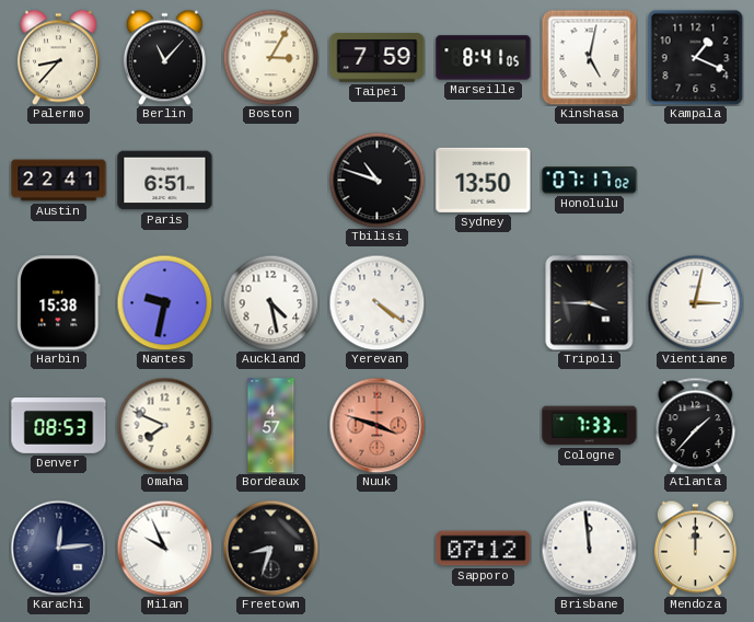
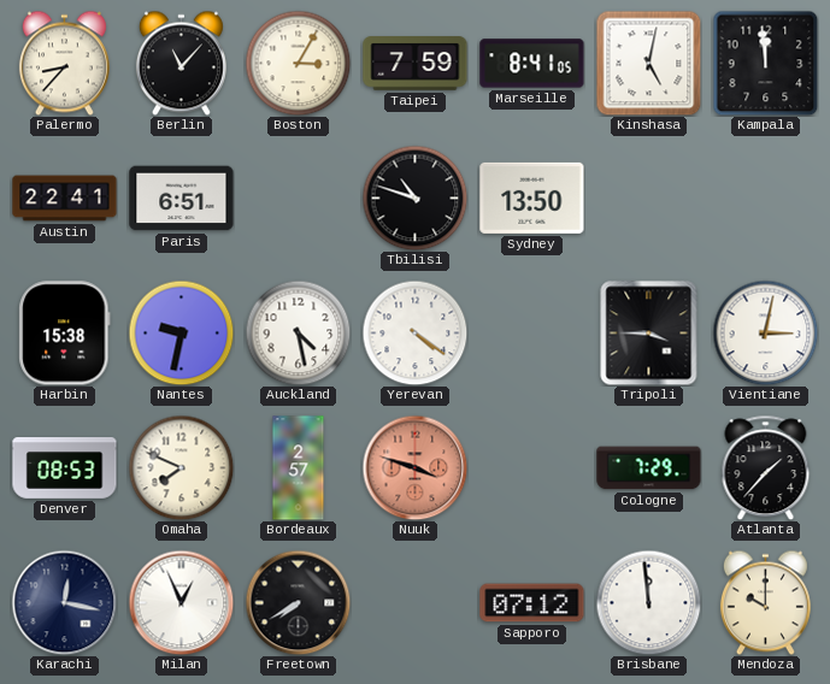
Kampala: 1:19 -> 11:59 (765, 63)
Honolulu: 07:17 -> none (590, 181)
Bordeaux: 4:57 -> 2:57 (299, 468)
Cologne: 7:33 -> 7:29 (649, 468)
Karachi: 12:14 -> 12:17 (64, 602)
Milan: 9:56 -> 12:56 (181, 602)
Freetown: 8:33 -> 7:40 (298, 602)
Mendoza: 12:00 -> 10:00 (765, 602)
